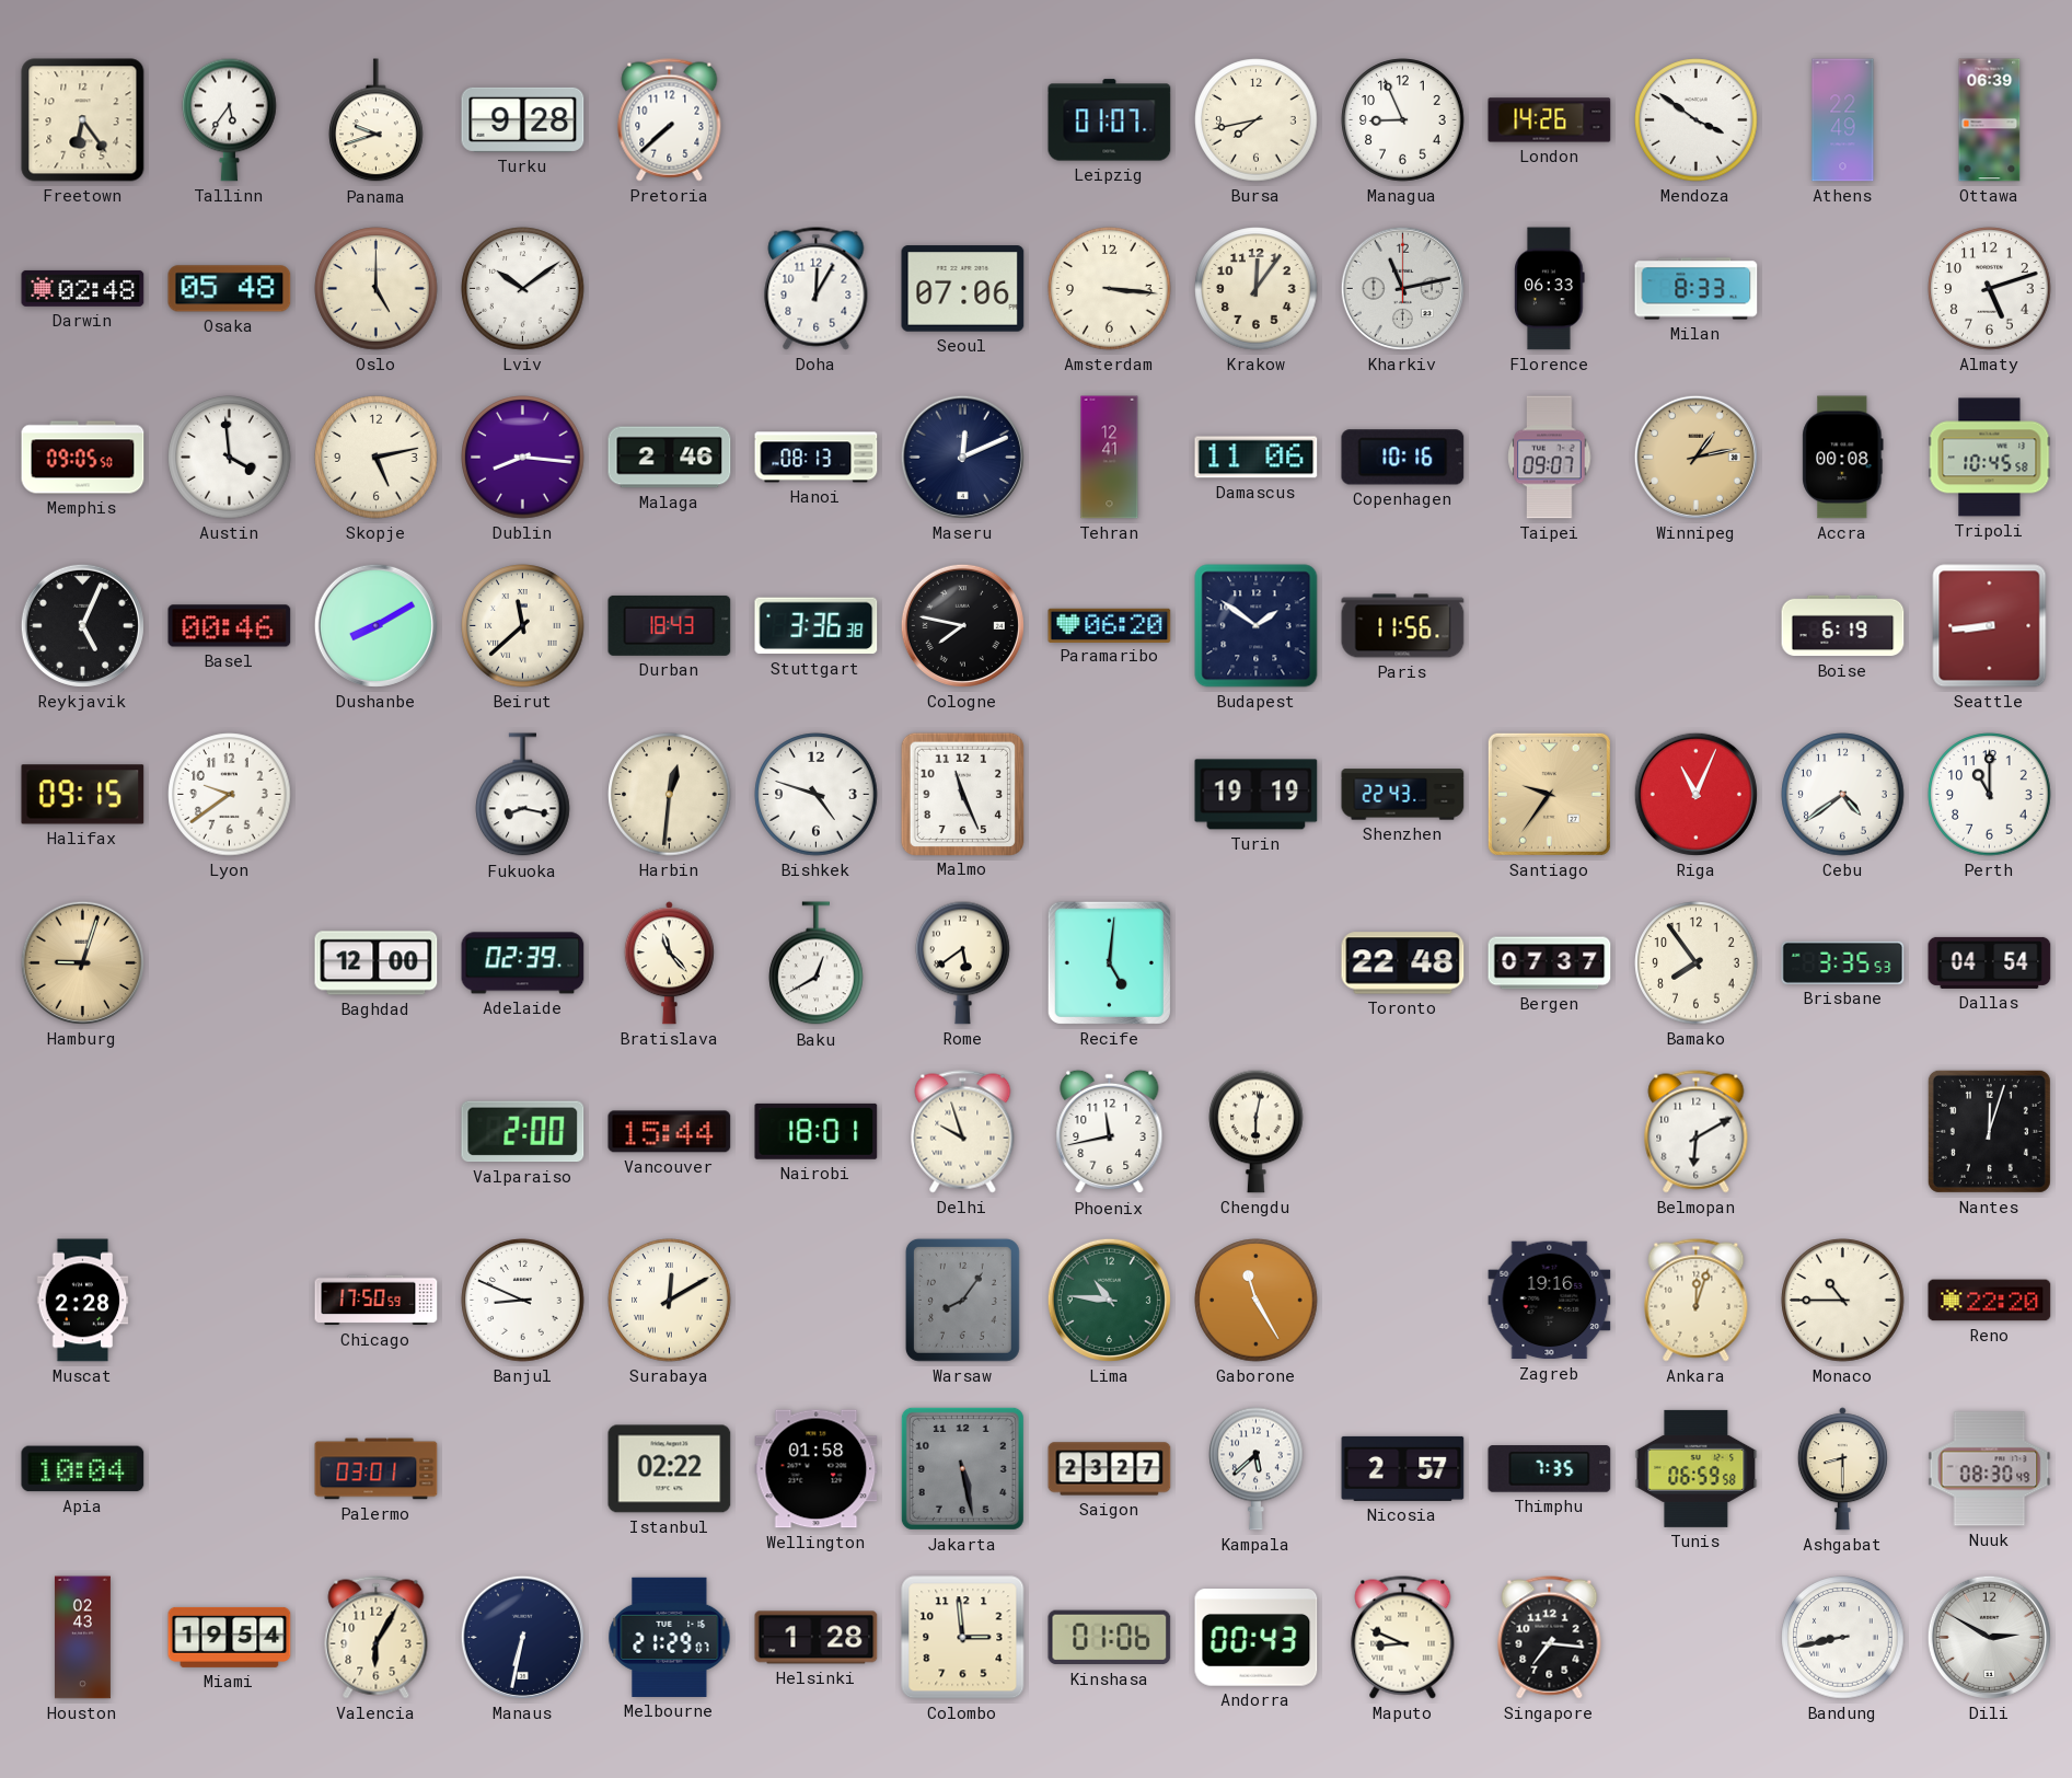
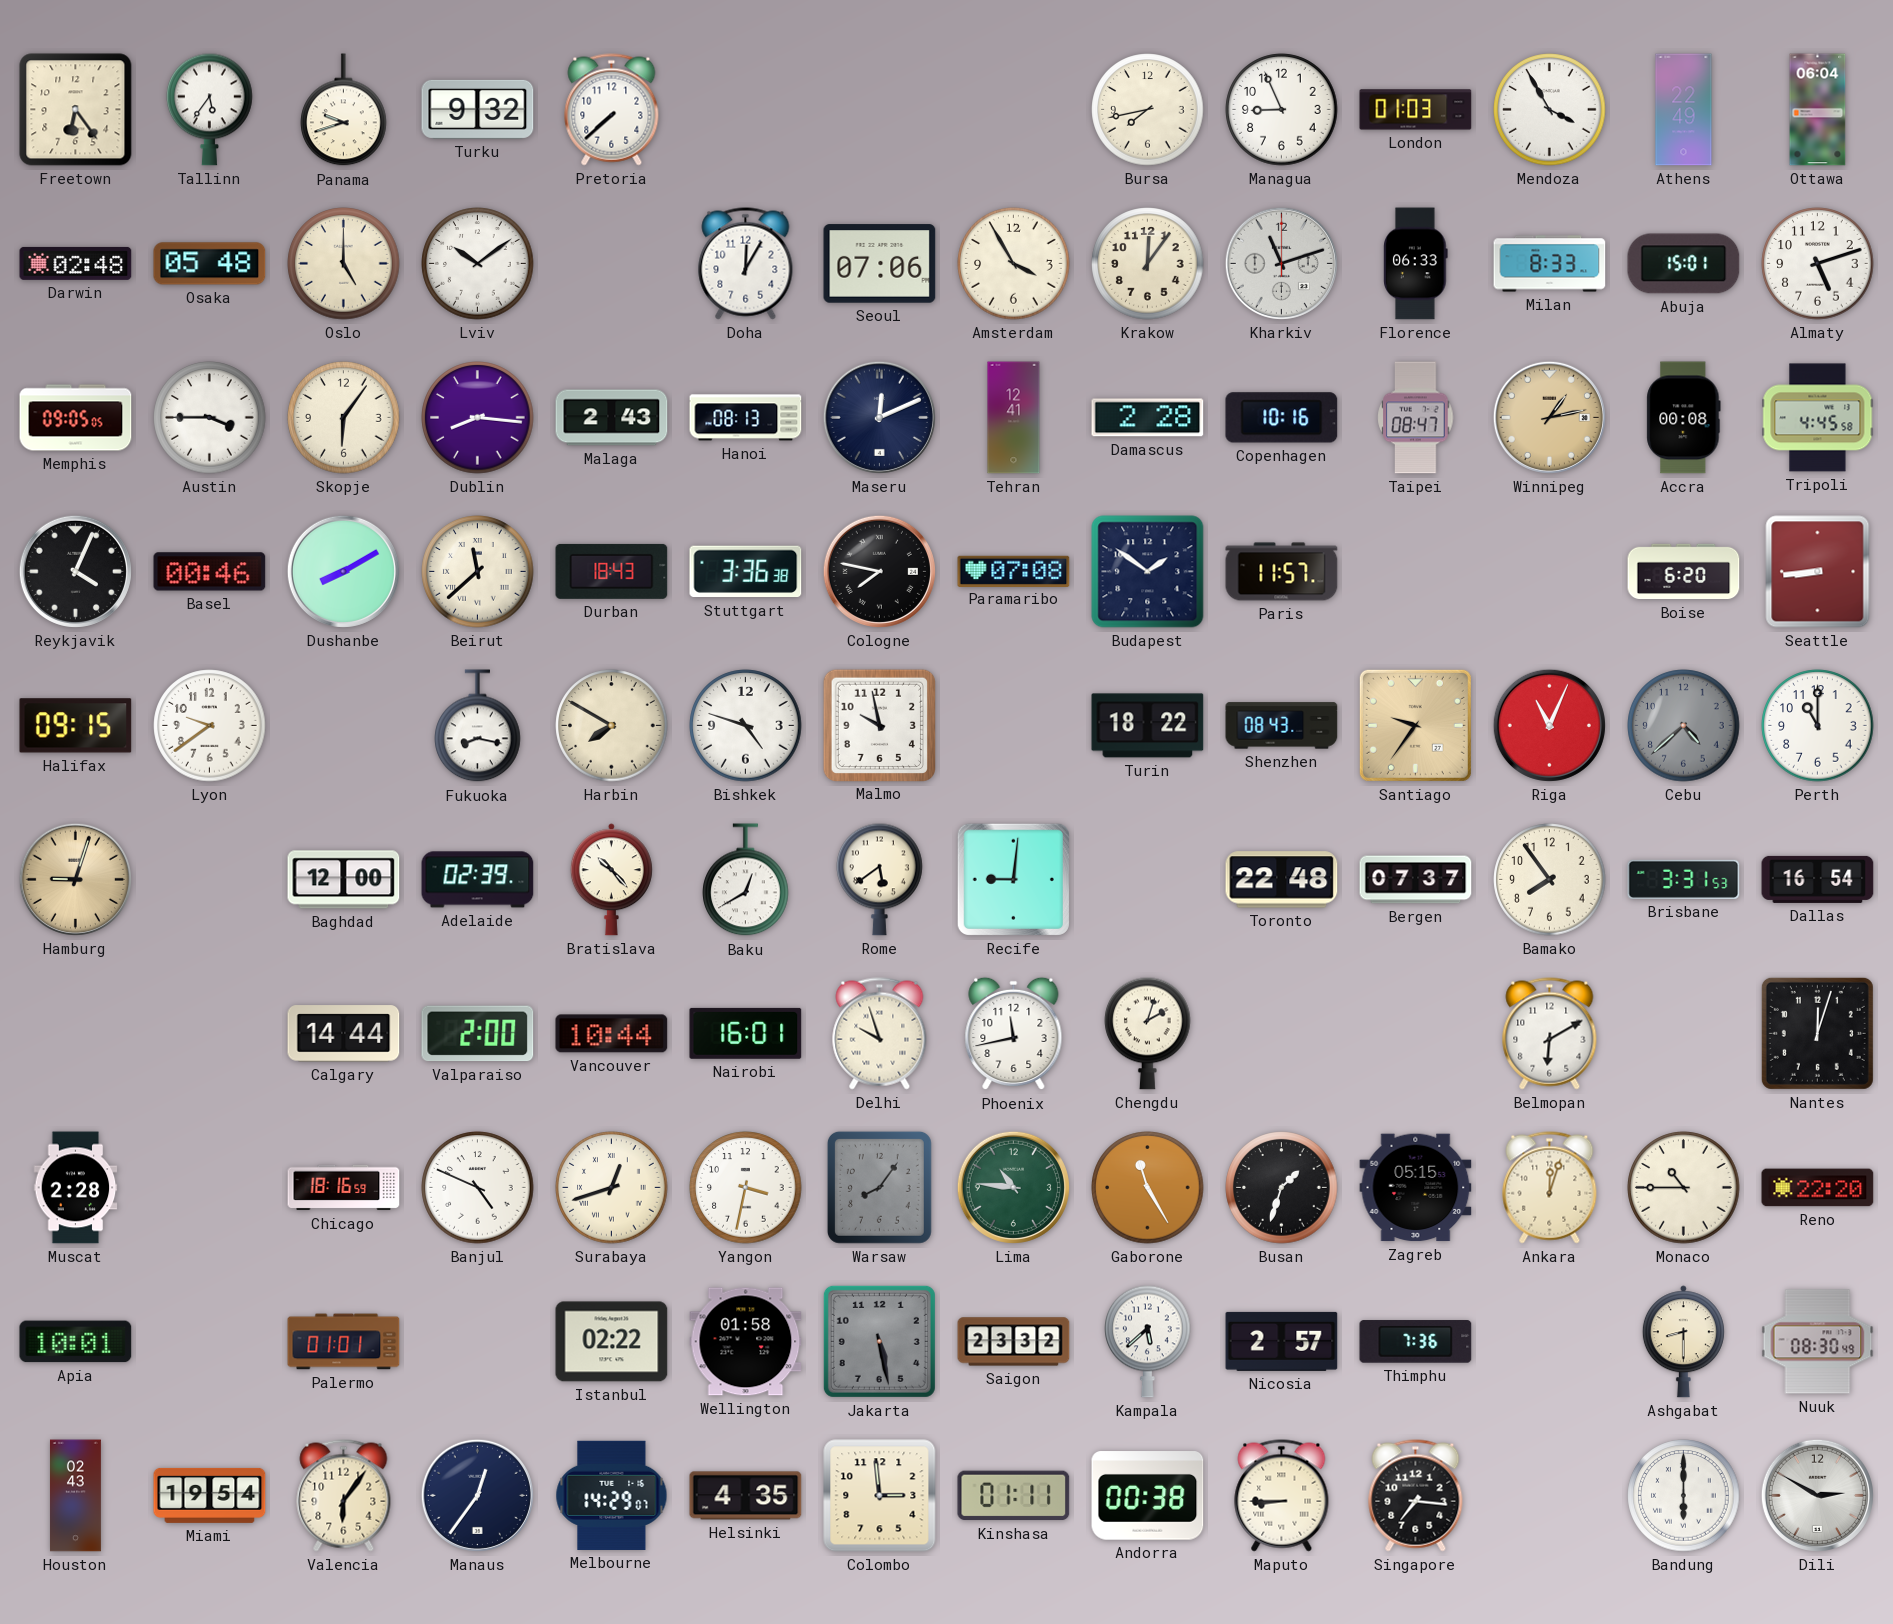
Turku: 9:28 -> 9:32 (478, 109)
Leipzig: 01:07 -> none (1110, 120)
London: 14:26 -> 01:03 (1416, 110)
Mendoza: 3:51 -> 3:55 (1550, 110)
Ottawa: 06:39 -> 06:04 (1818, 110)
Amsterdam: 3:16 -> 3:55 (1014, 264)
Kharkiv: 11:13 -> 11:12 (1281, 263)
Abuja: none -> 15:01 (1684, 264)
Memphis: 09:05:50 -> 09:05:05 (76, 418)
Austin: 3:59 -> 3:45 (210, 418)
Skopje: 5:13 -> 6:06 (344, 418)
Malaga: 2:46 -> 2:43 (612, 418)
Damascus: 11:06 -> 2:28 (1148, 418)
Taipei: 09:07 -> 08:47 (1416, 418)
Tripoli: 10:45 -> 4:45 (1818, 418)
Reykjavik: 5:04 -> 4:04 (75, 571)
Paramaribo: 06:20 -> 07:08 (1014, 571)
Paris: 11:56 -> 11:57 (1282, 572)
Boise: 6:19 -> 6:20 (1684, 572)
Harbin: 12:31 -> 7:50 (612, 726)
Malmo: 11:26 -> 9:58 (879, 725)
Turin: 19:19 -> 18:22 (1148, 726)
Shenzhen: 22:43 -> 08:43 (1282, 726)
Cebu: 4:39 -> 4:38 (1684, 726)
Cebu dial: white -> grey (1684, 726)
Bratislava: 11:23 -> 10:23 (611, 880)
Recife: 5:01 -> 9:01 (1013, 879)
Brisbane: 3:35 -> 3:31 (1684, 879)
Dallas: 04:54 -> 16:54 (1818, 879)
Calgary: none -> 14:44 (344, 1034)
Vancouver: 15:44 -> 10:44 (612, 1034)
Nairobi: 18:01 -> 16:01 (746, 1033)
Chengdu: 6:02 -> 2:03 (1148, 1033)
Chicago: 17:50 -> 18:16 (344, 1188)
Banjul: 8:49 -> 4:49 (478, 1188)
Surabaya: 12:10 -> 12:42 (612, 1188)
Yangon: none -> 3:32 (746, 1188)
Busan: none -> 1:33 (1282, 1188)
Zagreb: 19:16 -> 05:15 (1416, 1188)
Apia: 10:04 -> 10:01 (76, 1342)
Palermo: 03:01 -> 01:01 (344, 1342)
Saigon: 23:27 -> 23:32 (1014, 1342)
Thimphu: 7:35 -> 7:36 (1416, 1342)
Tunis: 06:59 -> none (1697, 1468)
Valencia: 6:05 -> 6:06 (344, 1496)
Manaus: 6:32 -> 12:36 (477, 1495)
Melbourne: 21:29 -> 14:29 (612, 1495)
Helsinki: 1:28 -> 4:35 (746, 1496)
Kinshasa: 01:06 -> 01:11 (1014, 1496)
Andorra: 00:43 -> 00:38 (1148, 1496)
Maputo: 8:49 -> 8:45 (1282, 1496)
Bandung: 8:43 -> 6:00 (1684, 1496)
